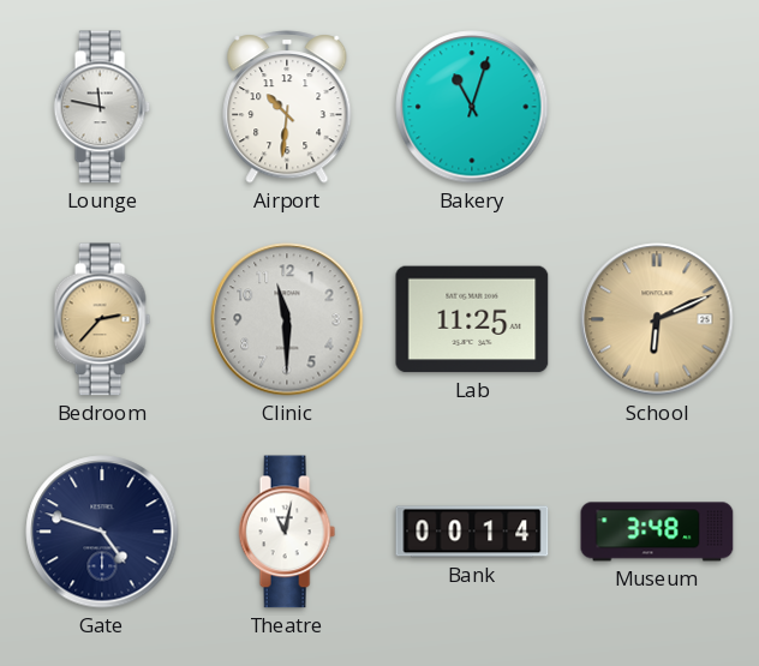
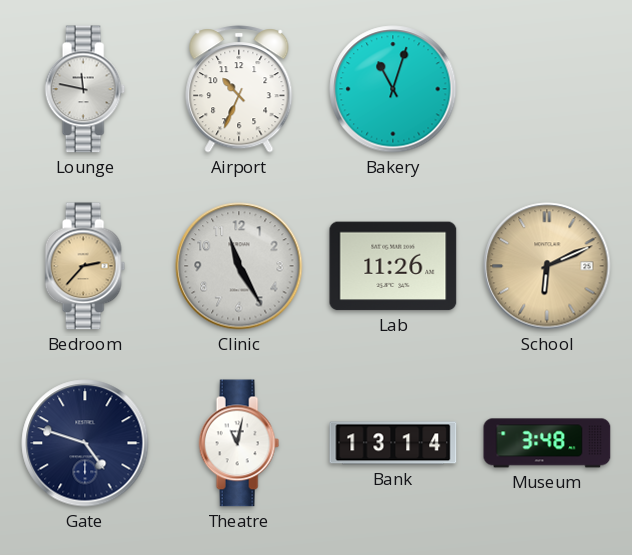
Airport: 10:31 -> 10:34 (239, 89)
Clinic: 11:30 -> 11:25 (239, 266)
Lab: 11:25 -> 11:26 (393, 266)
Bank: 00:14 -> 13:14 (393, 443)
